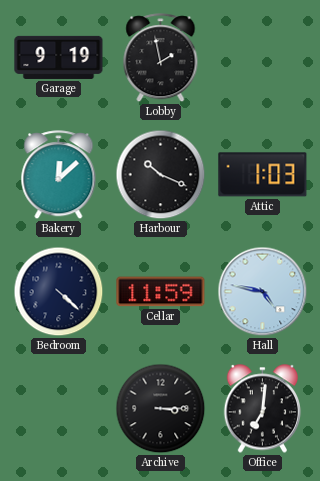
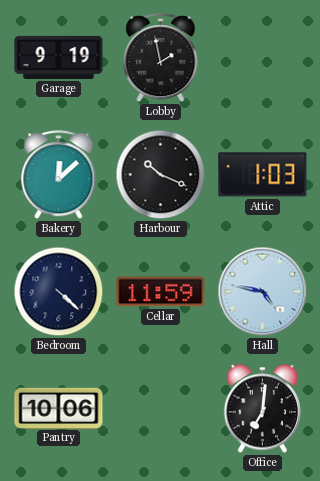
Pantry: none -> 10:06 (59, 408)
Archive: 3:15 -> none (161, 409)
